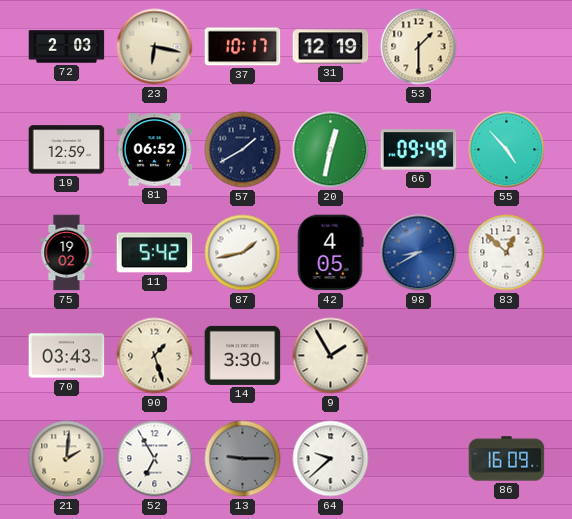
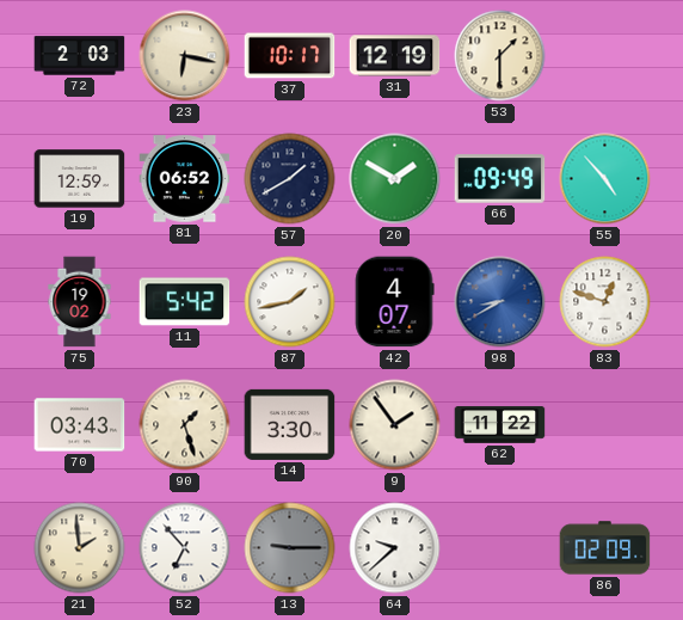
20: 12:32 -> 1:50 (395, 179)
42: 4:05 -> 4:07 (394, 302)
83: 12:52 -> 12:48 (605, 302)
9: 1:55 -> 1:54 (395, 425)
62: none -> 11:22 (500, 425)
21: 2:01 -> 1:59 (80, 548)
52: 6:55 -> 6:53 (185, 548)
86: 16:09 -> 02:09 (605, 548)
